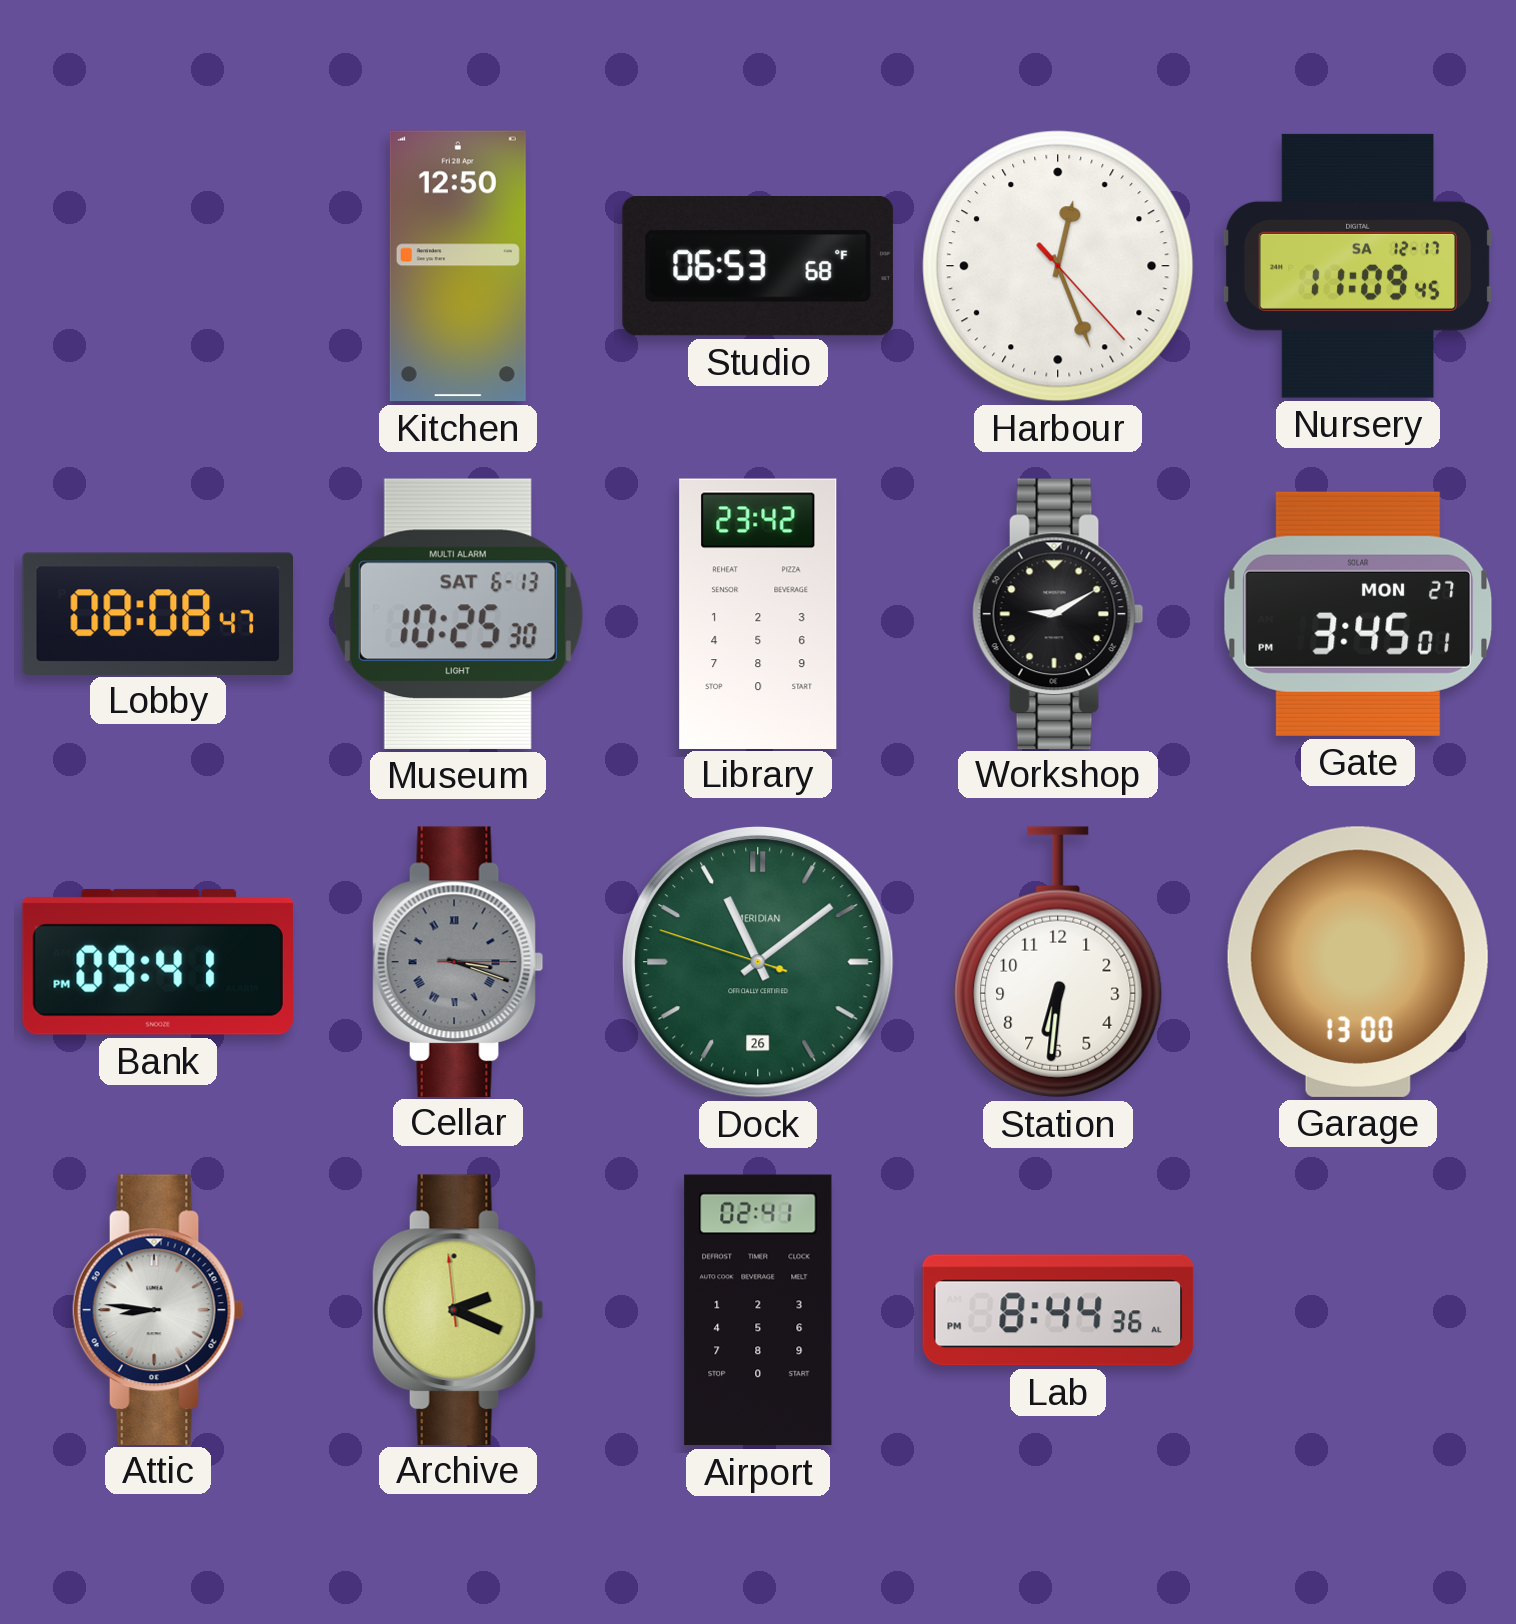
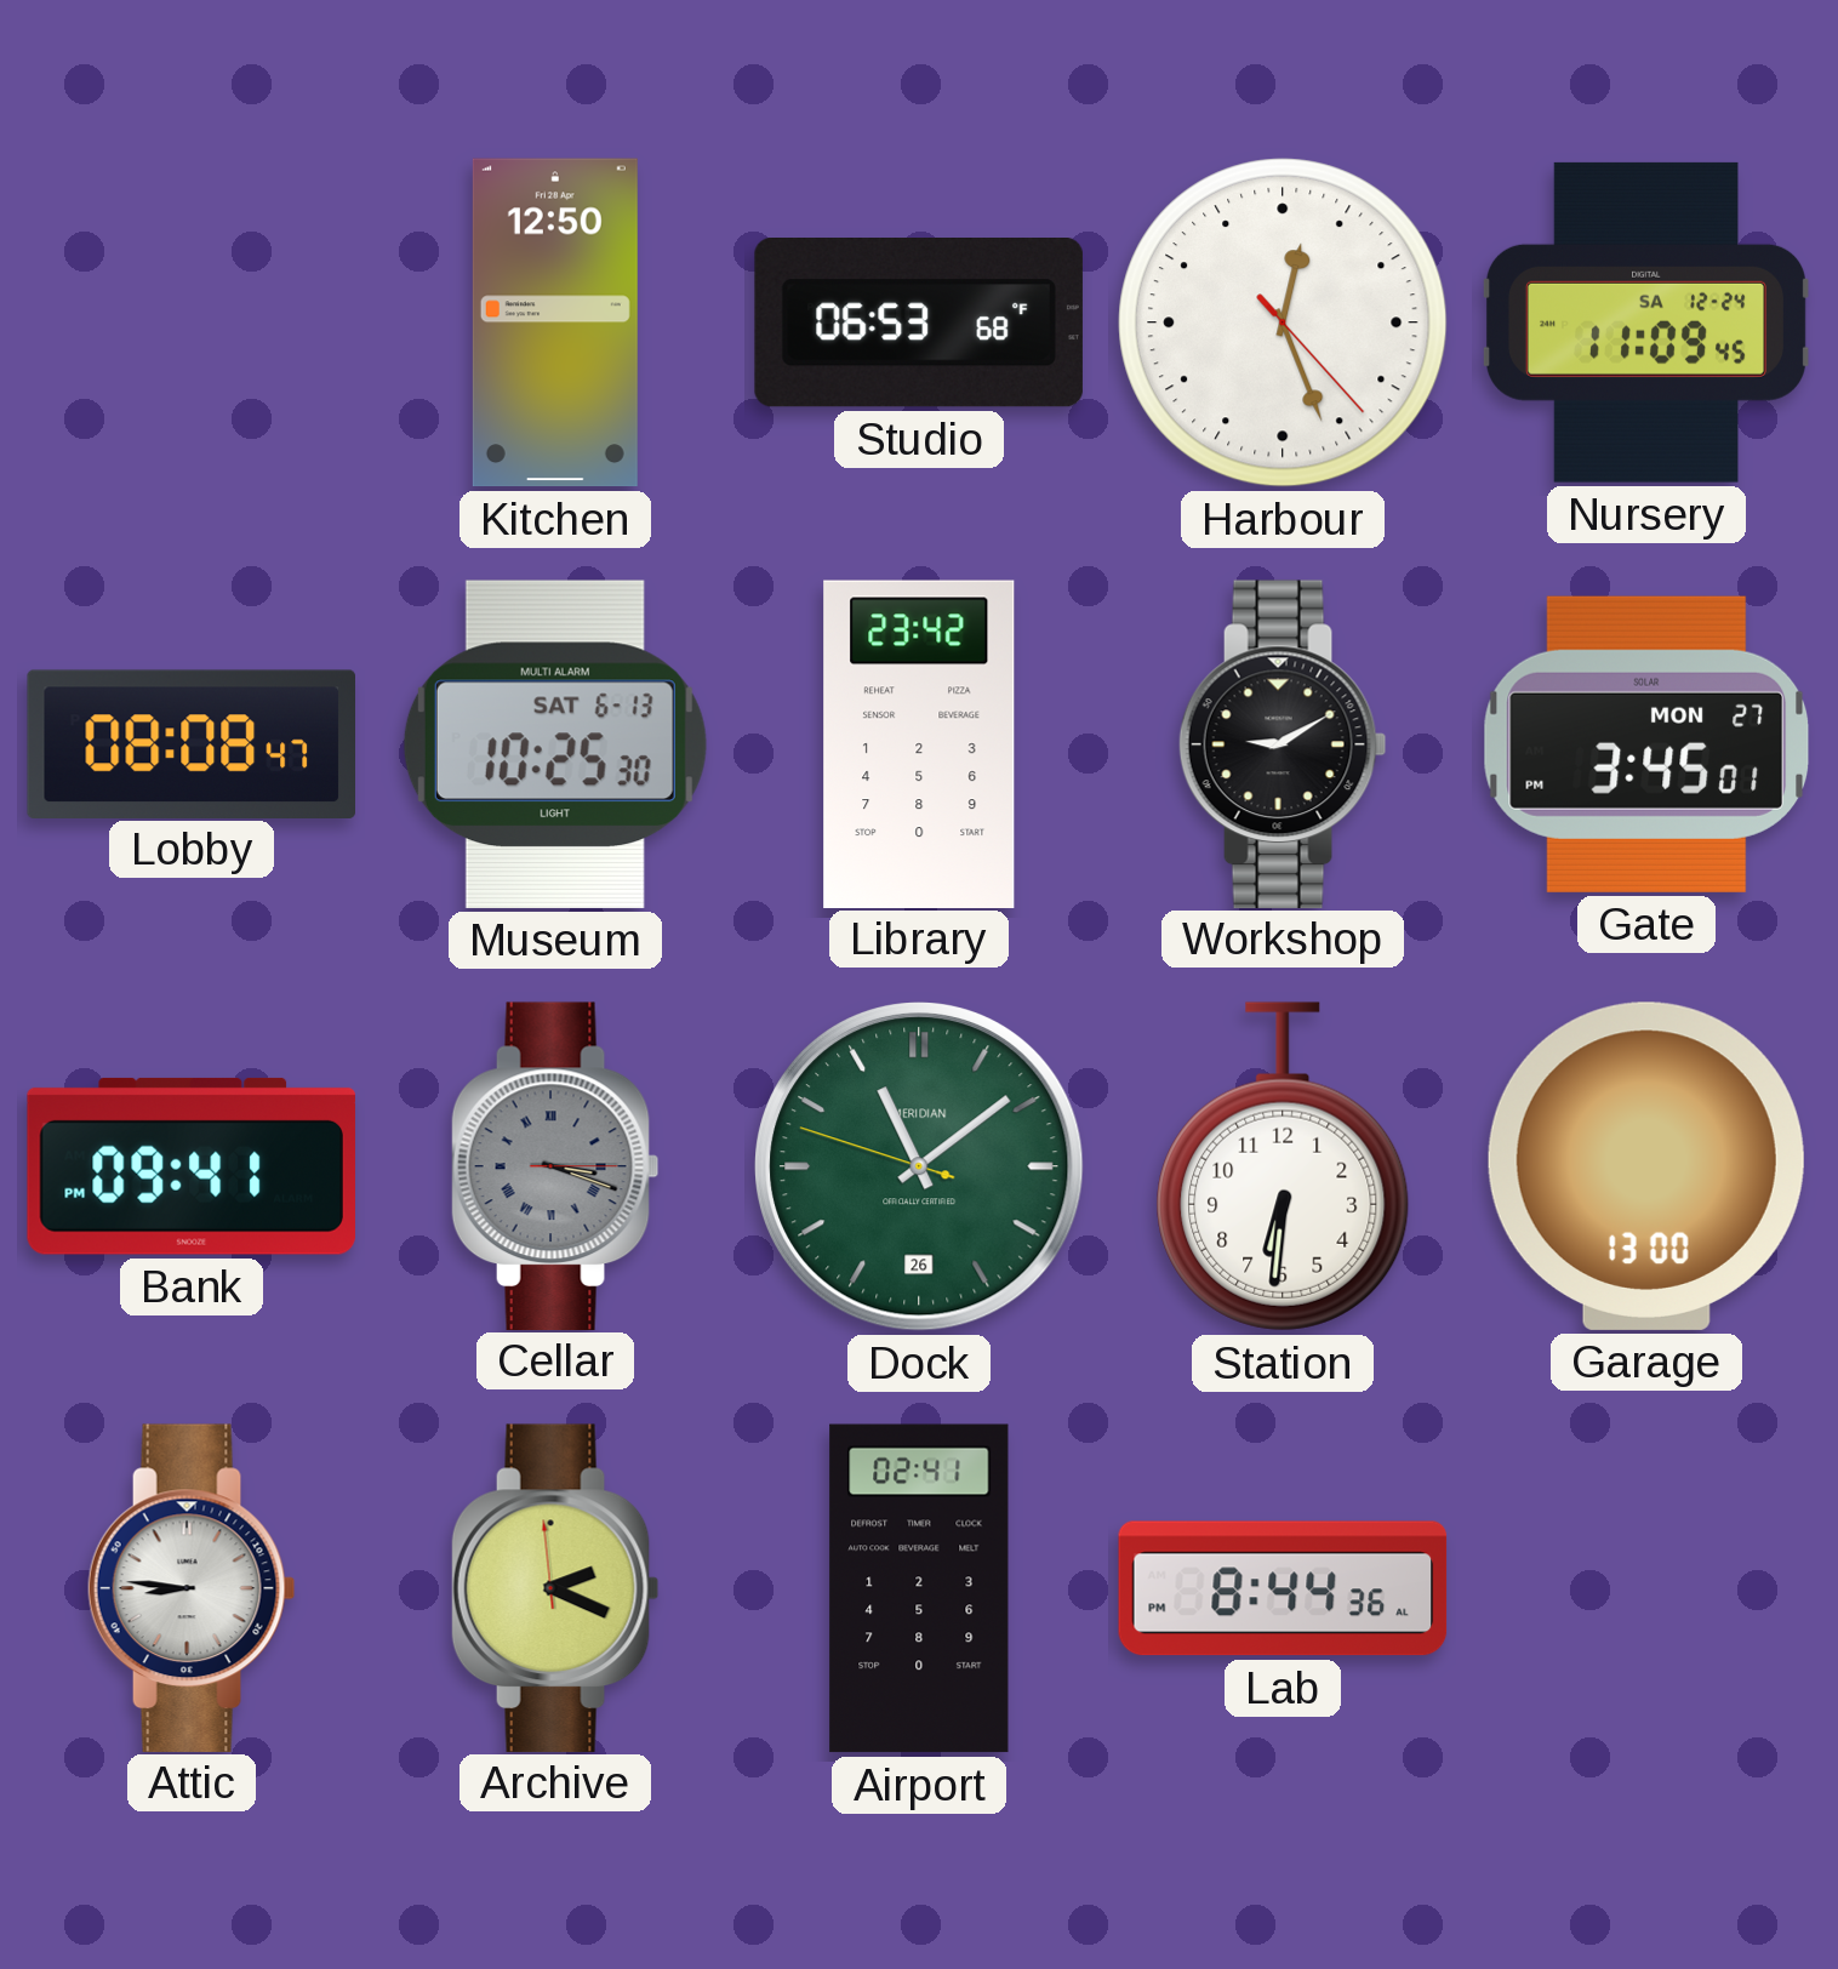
Nursery date: SA 12-17 -> SA 12-24 (1645, 323)
